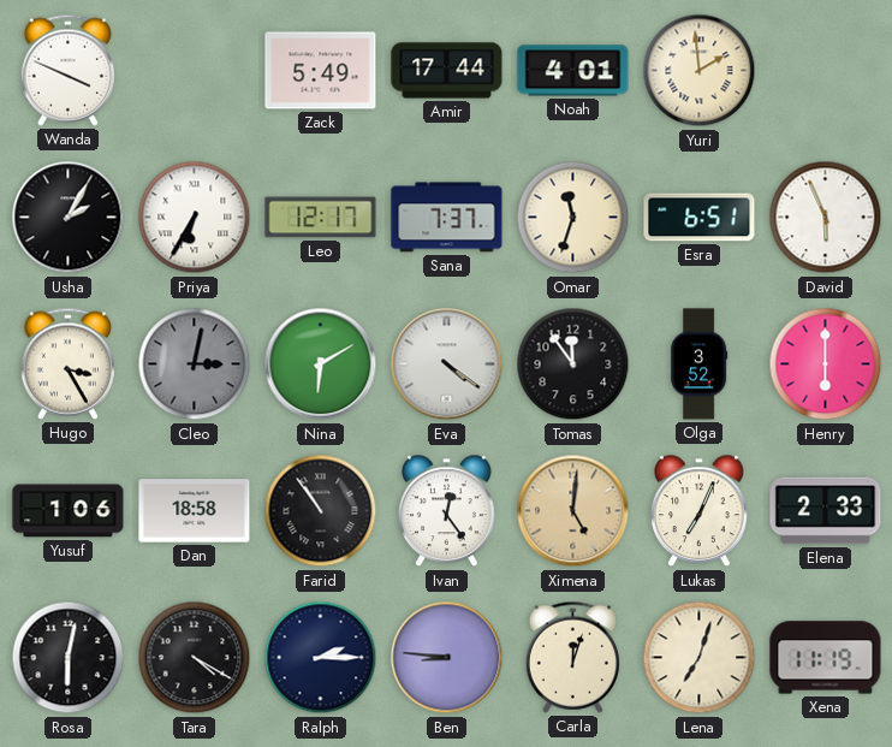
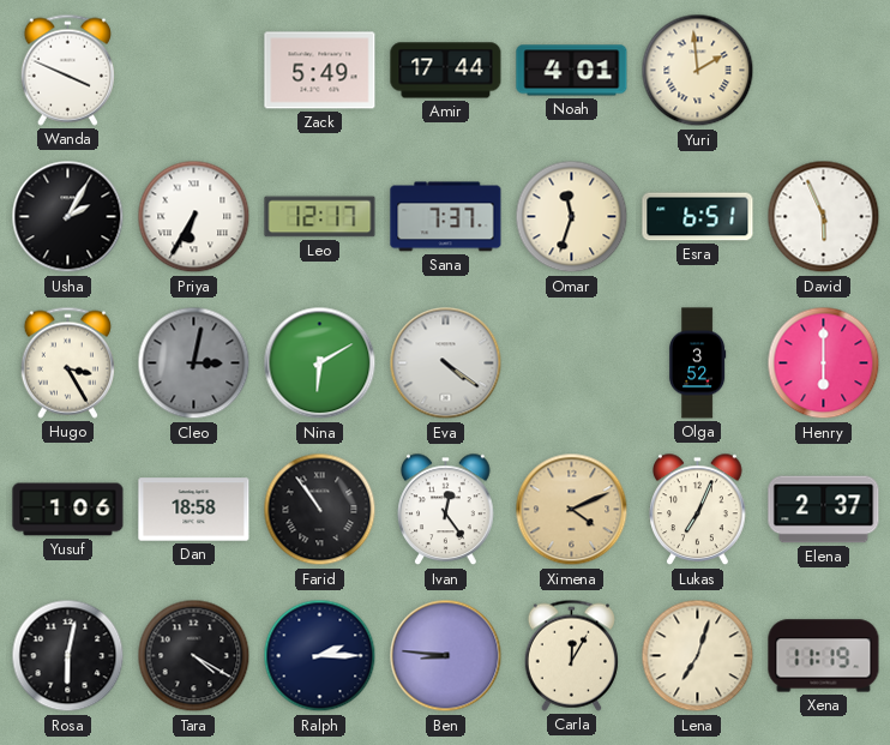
Tomas: 11:54 -> none (573, 364)
Ximena: 5:01 -> 4:11 (572, 510)
Elena: 2:33 -> 2:37 (824, 510)
Carla: 12:03 -> 12:05 (571, 655)
